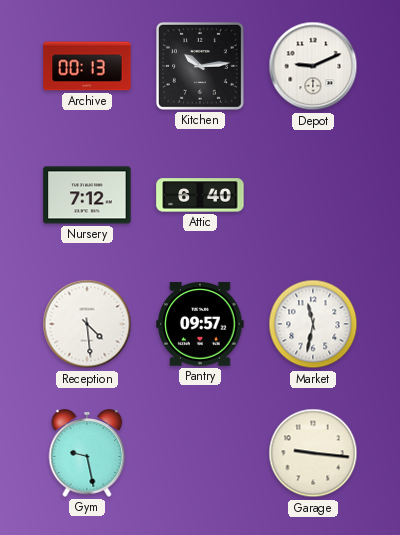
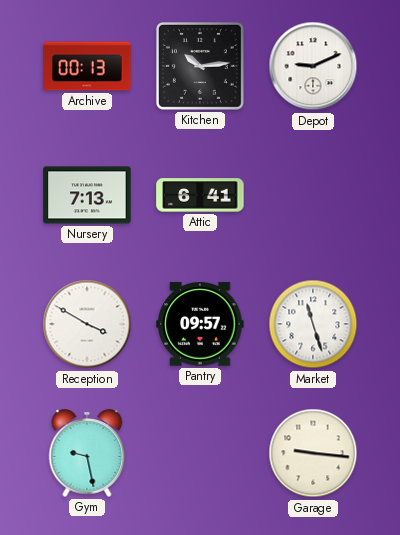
Nursery: 7:12 -> 7:13 (87, 195)
Attic: 6:40 -> 6:41 (200, 195)
Reception: 4:29 -> 3:50 (87, 324)
Market: 11:32 -> 11:27 (313, 324)
